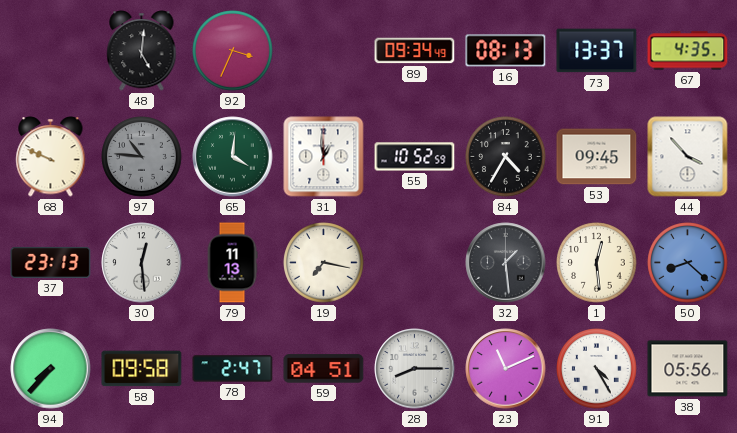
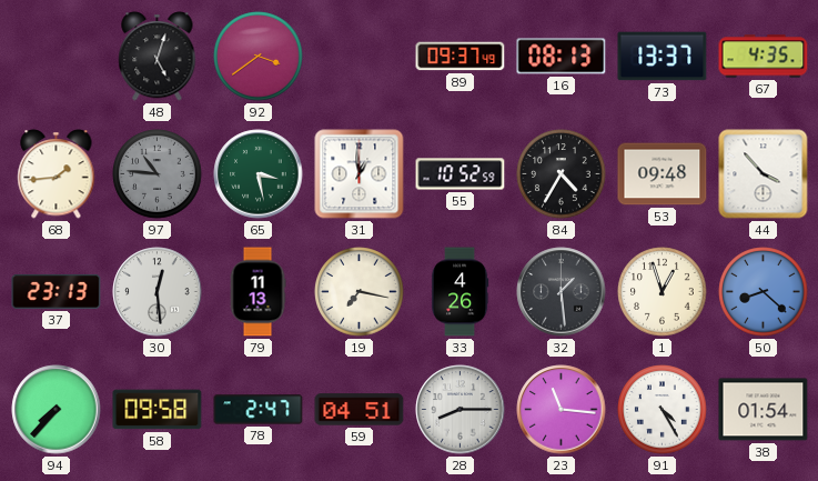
48: 5:01 -> 5:03 (158, 57)
92: 3:34 -> 3:39 (259, 57)
89: 09:34 -> 09:37 (461, 57)
68: 9:49 -> 1:44 (57, 174)
65: 4:01 -> 3:28 (259, 174)
53: 09:45 -> 09:48 (663, 174)
33: none -> 4:26 (460, 292)
1: 12:29 -> 12:57 (663, 292)
23: 11:11 -> 11:16 (562, 410)
38: 05:56 -> 01:54 (764, 410)
